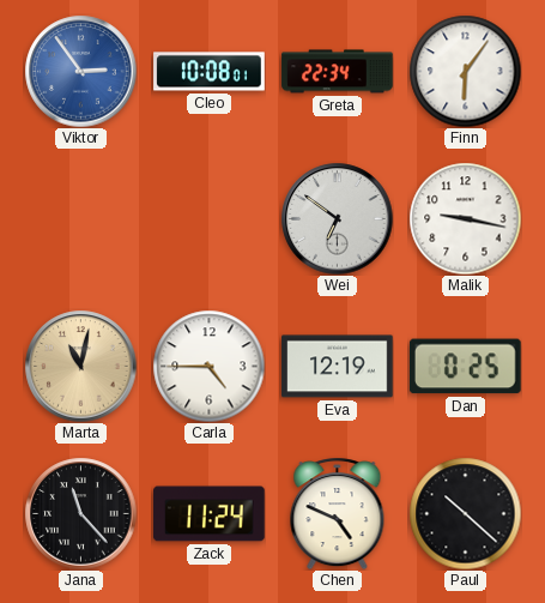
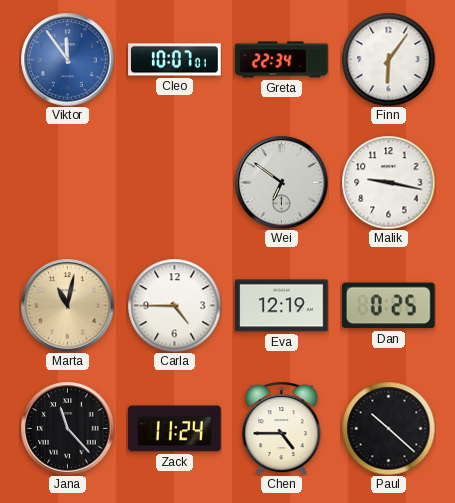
Viktor: 2:54 -> 11:54 (67, 59)
Cleo: 10:08 -> 10:07 (175, 60)
Chen: 4:49 -> 4:45 (282, 428)
